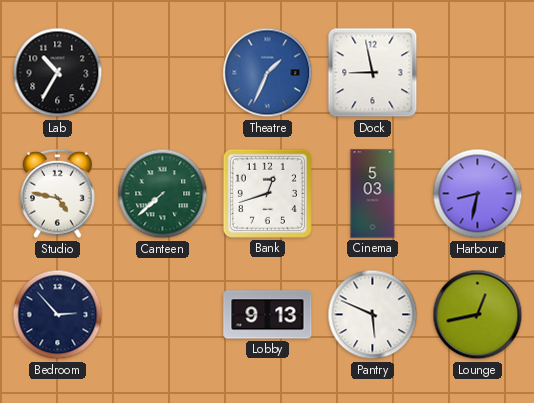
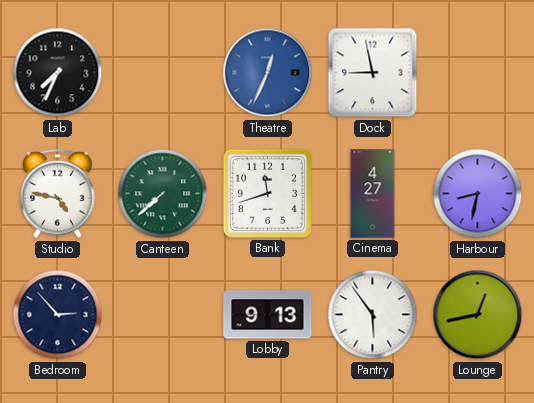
Lab: 10:35 -> 7:34 (58, 73)
Theatre: 1:34 -> 12:34 (268, 73)
Bank: 12:42 -> 11:42 (267, 193)
Cinema: 5:03 -> 4:27 (373, 194)
Pantry: 5:49 -> 5:54 (373, 315)
